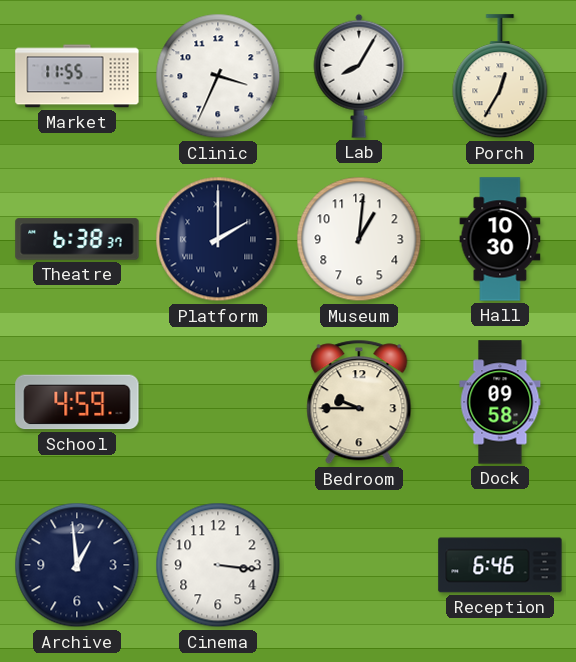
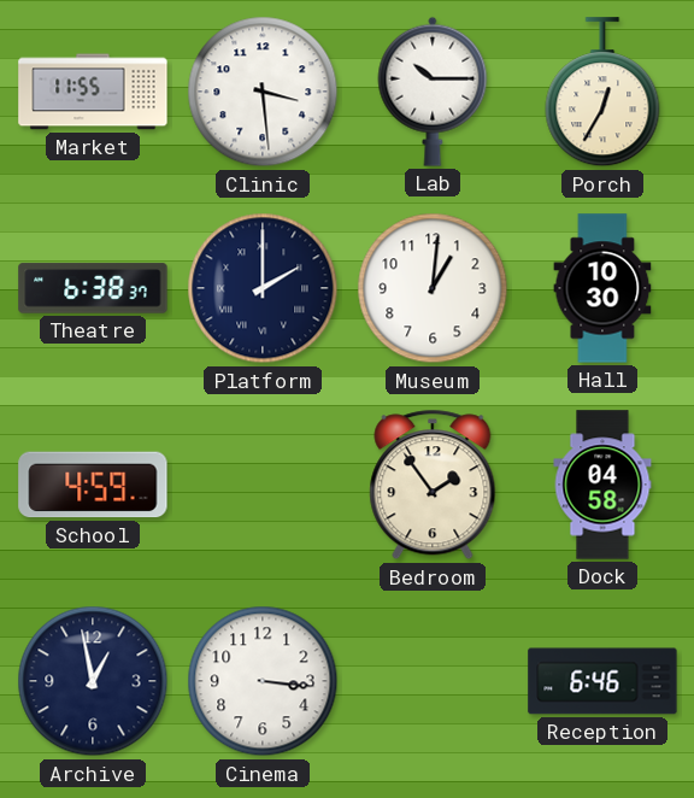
Clinic: 3:34 -> 3:29 (263, 92)
Lab: 8:05 -> 10:15 (433, 92)
Bedroom: 9:45 -> 1:54 (433, 485)
Dock: 09:58 -> 04:58 (602, 485)
Archive: 12:59 -> 12:58 (93, 681)
